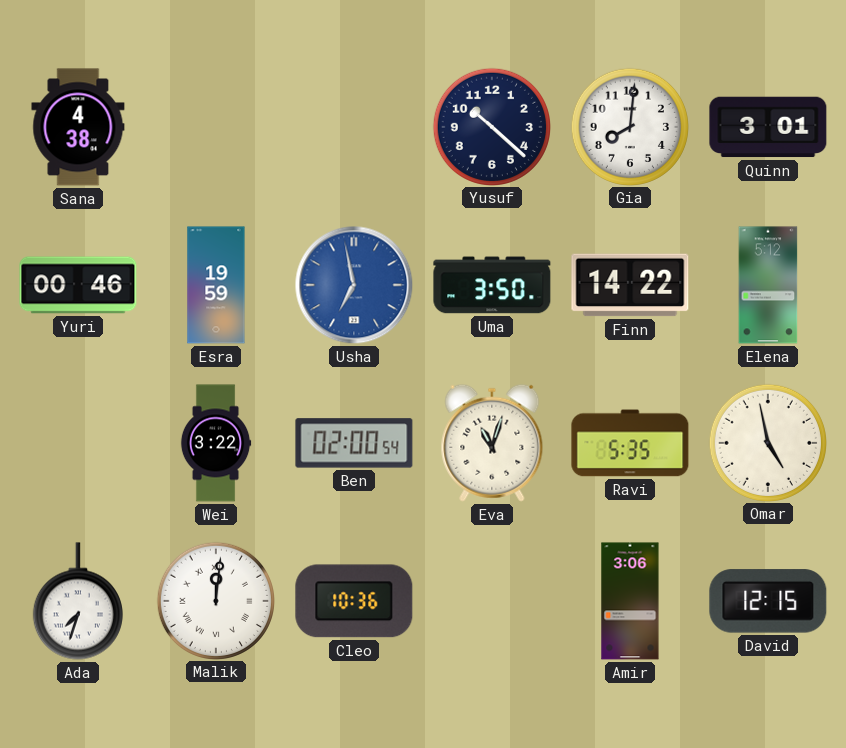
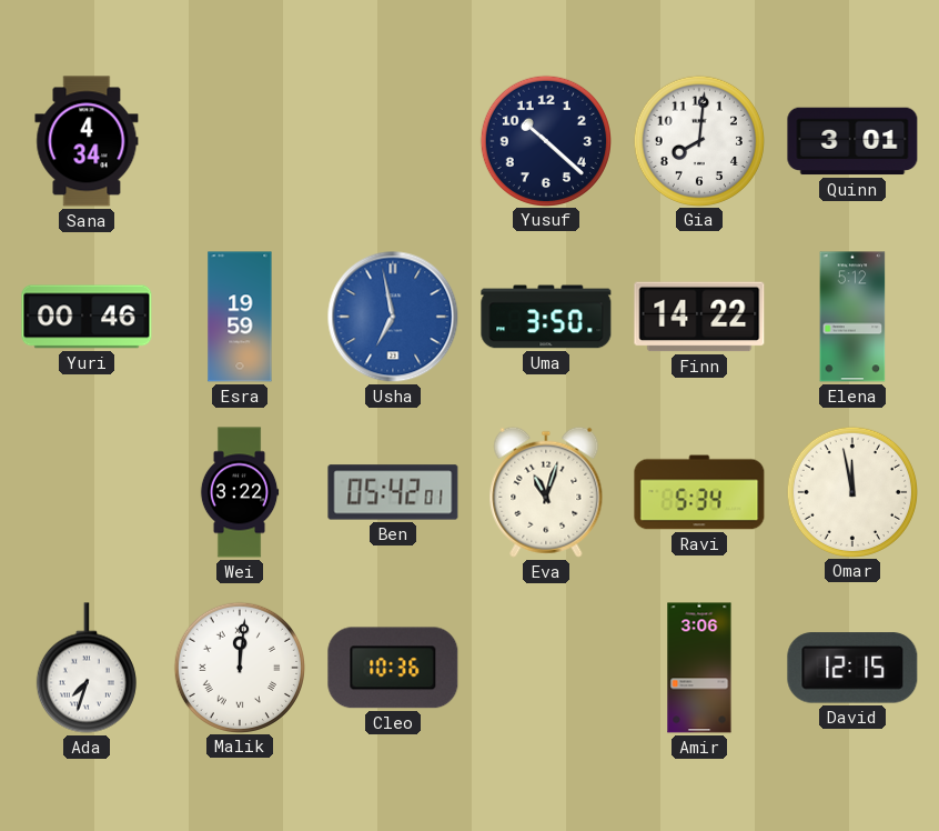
Sana: 4:38 -> 4:34 (87, 141)
Ben: 02:00 -> 05:42 (393, 492)
Ravi: 5:35 -> 5:34 (699, 492)
Omar: 4:58 -> 11:58 (851, 491)
